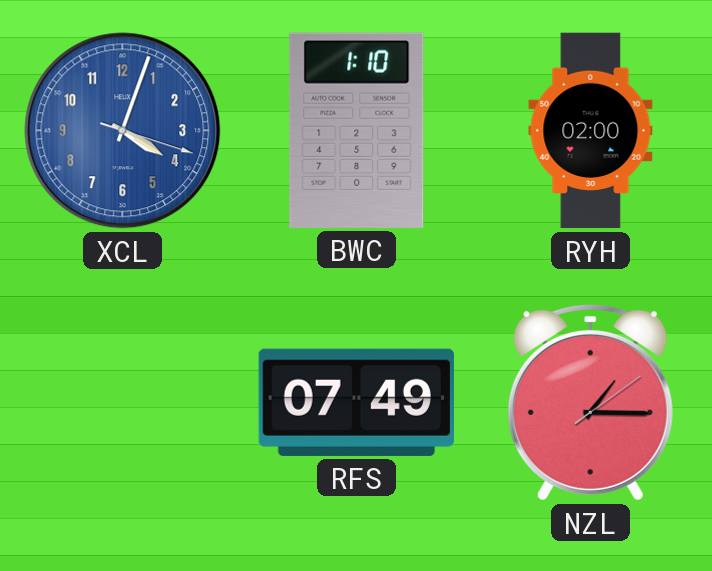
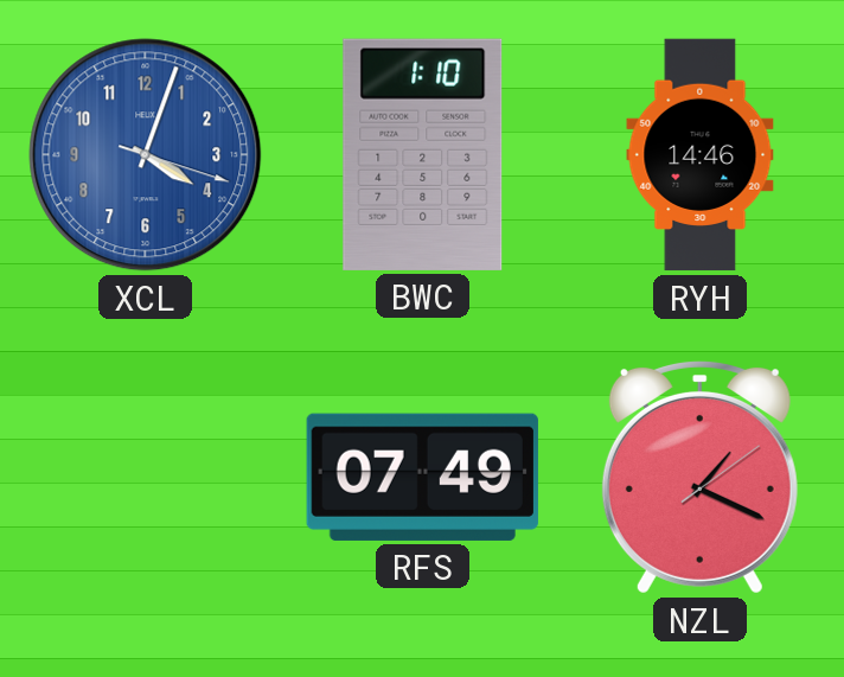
RYH: 02:00 -> 14:46 (701, 155)
NZL: 1:15 -> 1:19 (699, 478)
